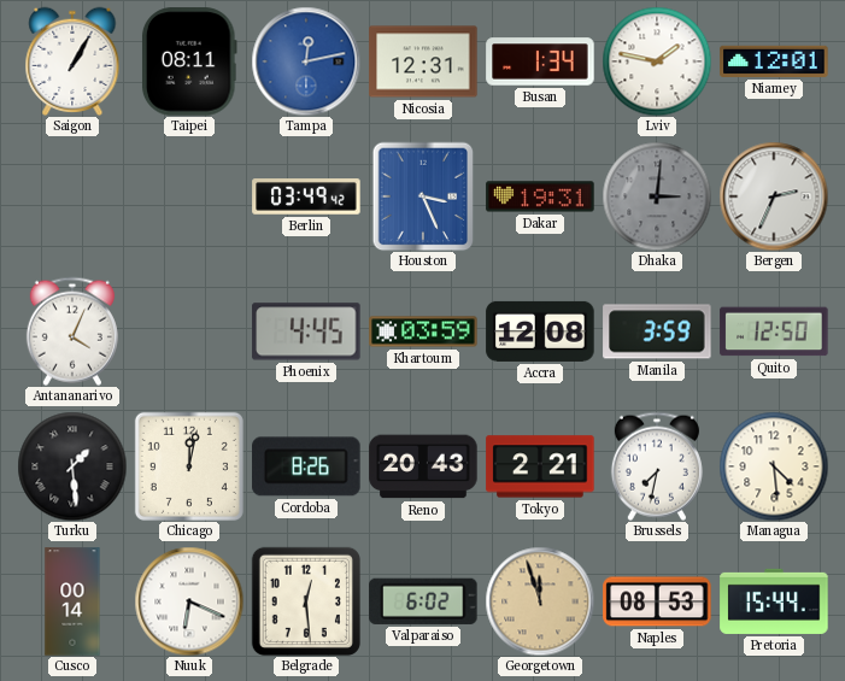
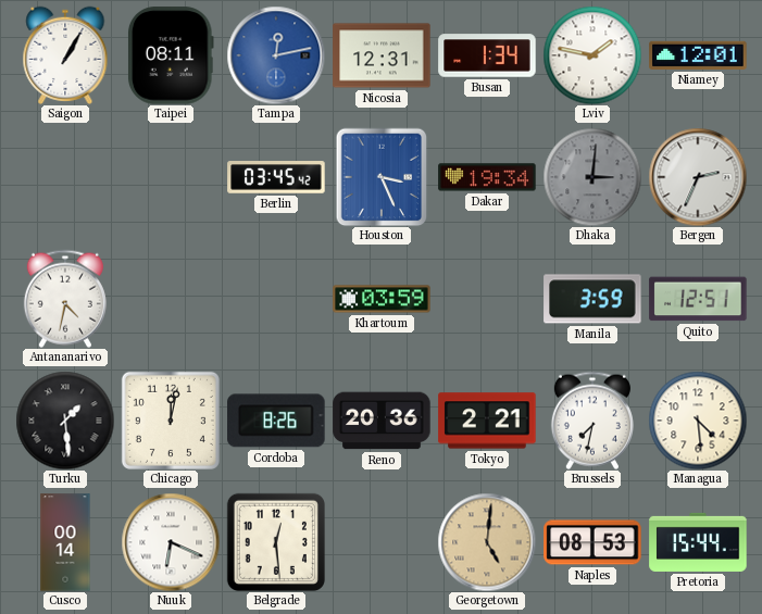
Berlin: 03:49 -> 03:45 (276, 177)
Dakar: 19:31 -> 19:34 (487, 177)
Antananarivo: 4:04 -> 4:32 (65, 299)
Phoenix: 4:45 -> none (306, 331)
Accra: 12:08 -> none (540, 331)
Quito: 12:50 -> 12:51 (698, 299)
Reno: 20:43 -> 20:36 (382, 421)
Valparaiso: 6:02 -> none (423, 601)
Georgetown: 11:57 -> 5:01 (487, 542)
